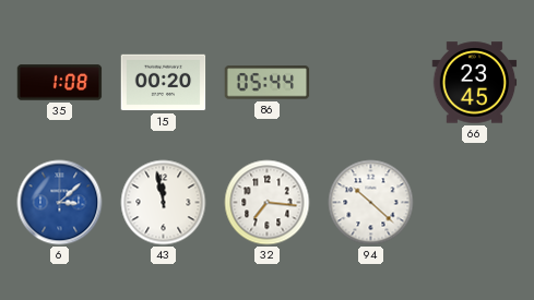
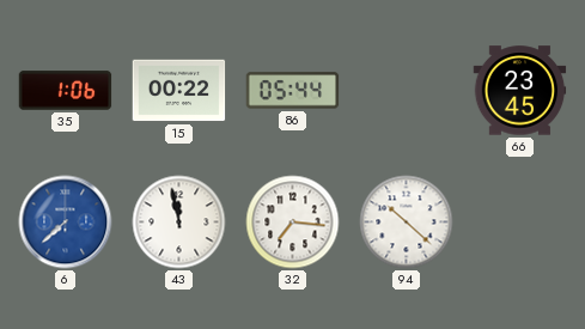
35: 1:08 -> 1:06 (66, 91)
15: 00:20 -> 00:22 (179, 91)
6: 3:08 -> 7:38 (66, 223)
